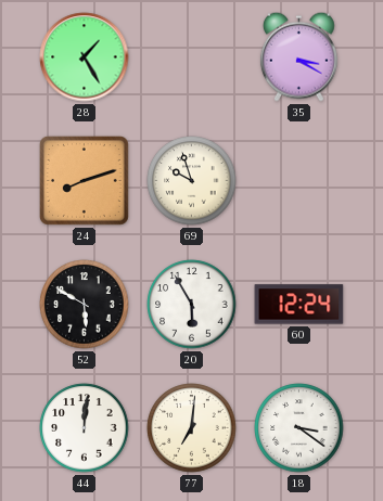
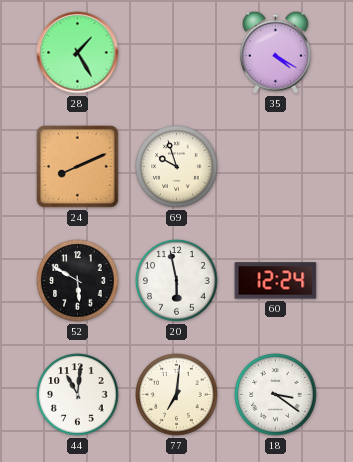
35: 3:20 -> 4:20 (275, 52)
24: 8:12 -> 8:11 (77, 166)
20: 5:55 -> 5:58 (177, 281)
44: 12:01 -> 11:01 (78, 395)
